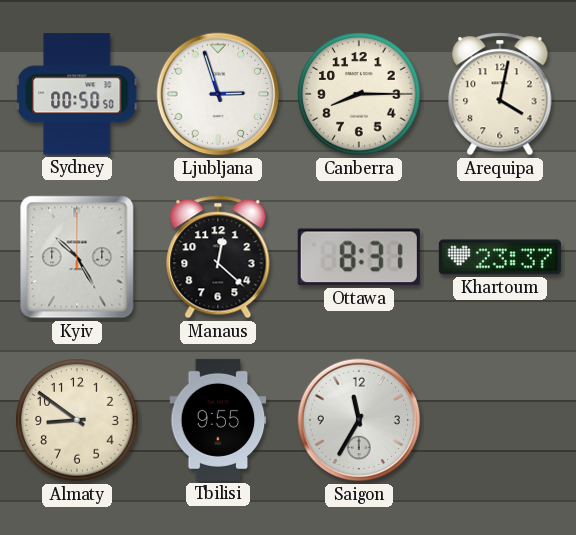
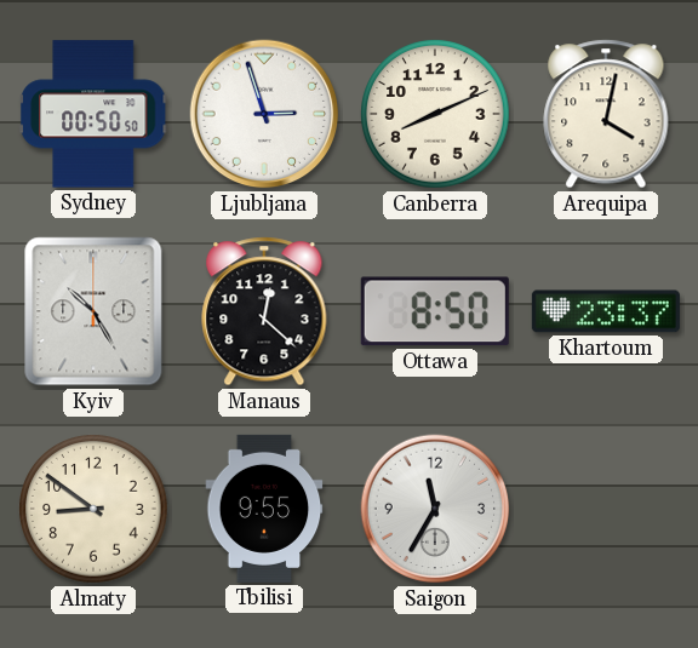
Canberra: 8:15 -> 8:11 (435, 114)
Ottawa: 8:31 -> 8:50 (435, 311)
